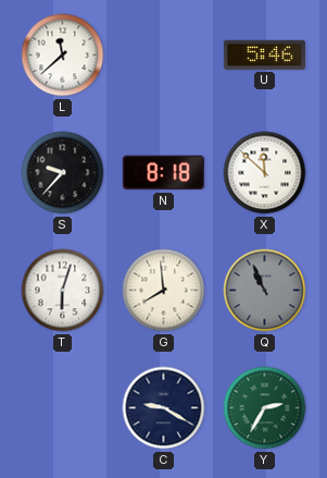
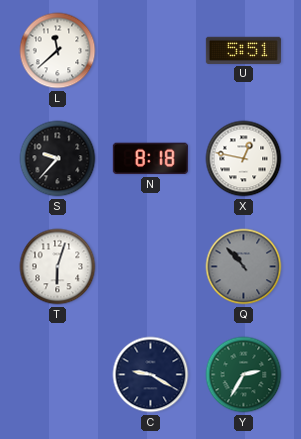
U: 5:46 -> 5:51 (243, 50)
X: 11:52 -> 12:47 (244, 159)
G: 7:59 -> none (164, 291)
Q: 10:56 -> 10:53 (244, 267)
